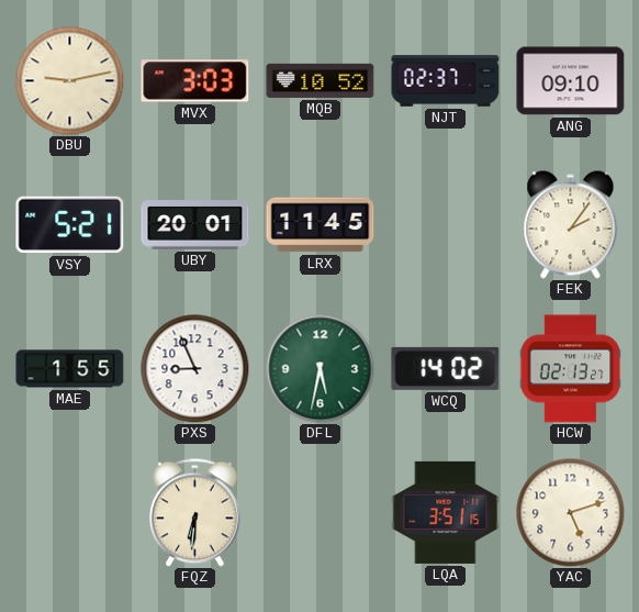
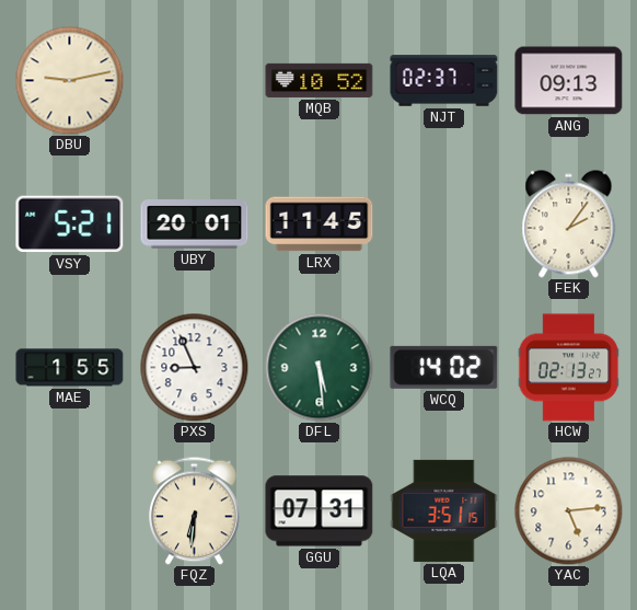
MVX: 3:03 -> none (195, 81)
ANG: 09:10 -> 09:13 (569, 81)
DFL: 5:32 -> 5:29 (320, 368)
GGU: none -> 07:31 (320, 511)
YAC: 5:12 -> 5:14 (569, 511)
